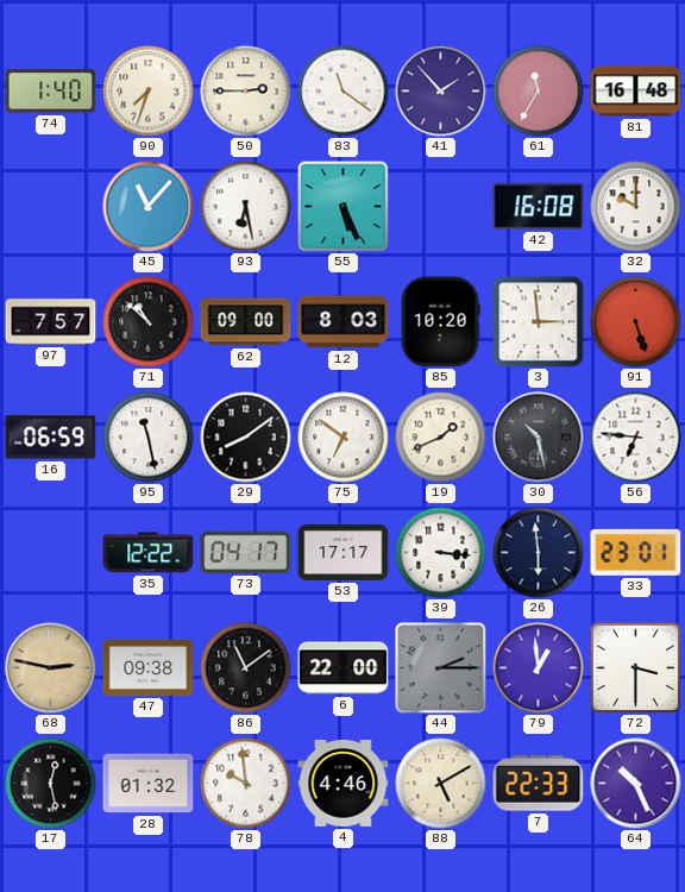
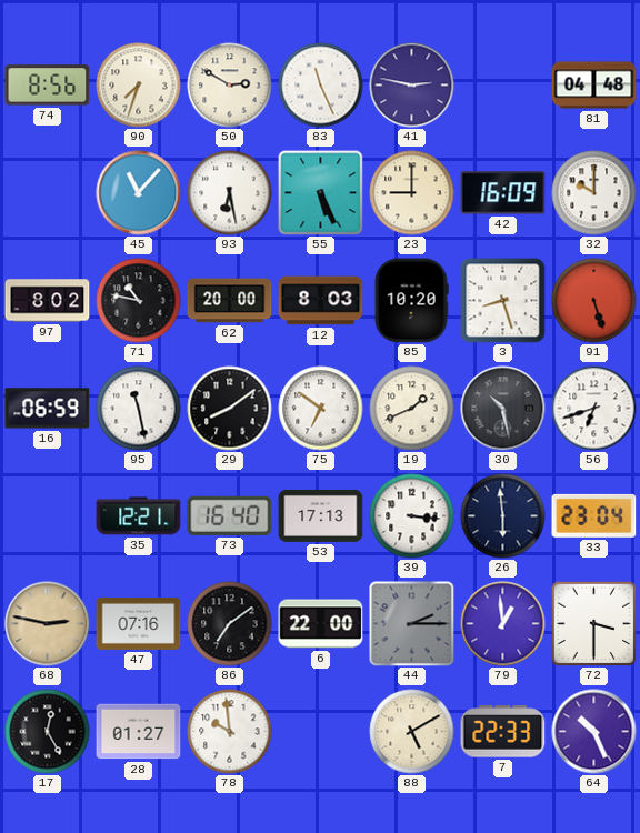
74: 1:40 -> 8:56 (48, 86)
50: 2:45 -> 2:50 (230, 86)
83: 11:21 -> 11:26 (321, 86)
41: 1:53 -> 2:47 (412, 86)
61: 11:35 -> none (539, 92)
81: 16:48 -> 04:48 (594, 86)
23: none -> 9:00 (412, 193)
42: 16:08 -> 16:09 (503, 193)
97: 7:57 -> 8:02 (48, 301)
71: 10:52 -> 10:47 (139, 301)
62: 09:00 -> 20:00 (230, 301)
3: 2:59 -> 8:27 (503, 301)
56: 6:46 -> 6:42 (594, 409)
35: 12:22 -> 12:21 (139, 516)
73: 04:17 -> 16:40 (230, 515)
53: 17:17 -> 17:13 (321, 515)
33: 23:01 -> 23:04 (594, 515)
47: 09:38 -> 07:16 (139, 623)
86: 11:09 -> 7:09 (230, 624)
17: 12:28 -> 12:25 (48, 732)
28: 01:32 -> 01:27 (139, 732)
4: 4:46 -> none (344, 784)
